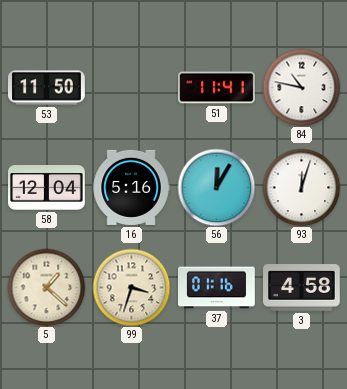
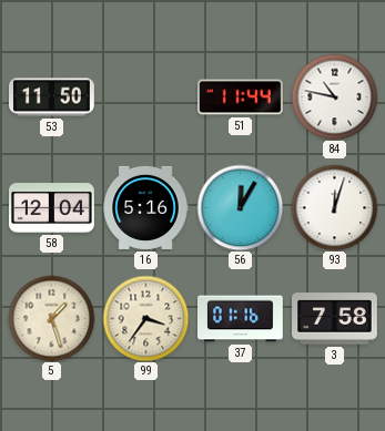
51: 11:41 -> 11:44 (241, 98)
5: 1:22 -> 1:27 (51, 318)
99: 3:33 -> 3:36 (145, 318)
3: 4:58 -> 7:58 (335, 319)
